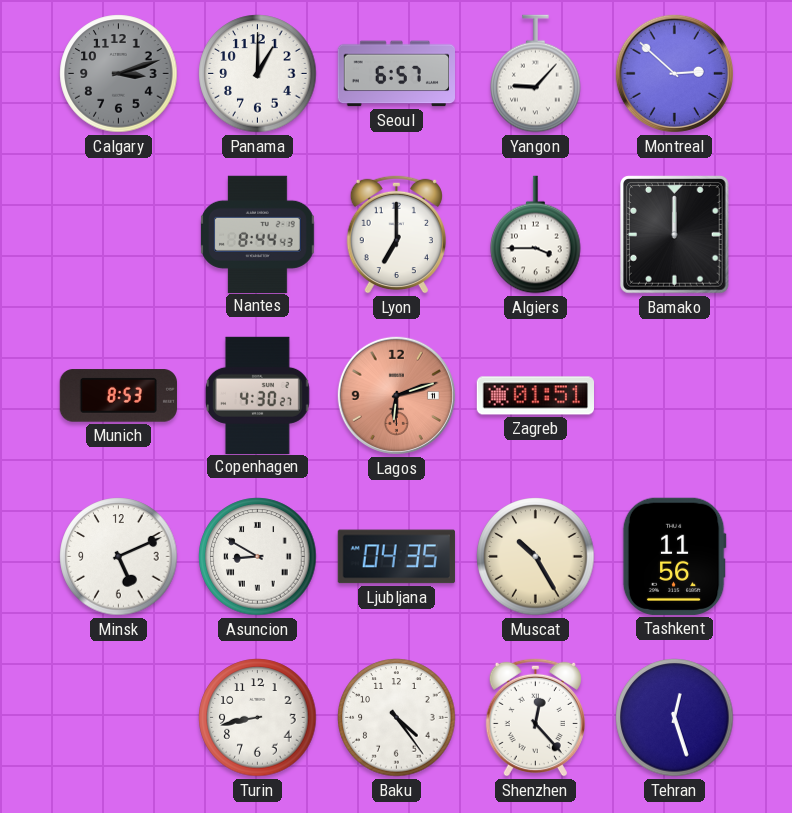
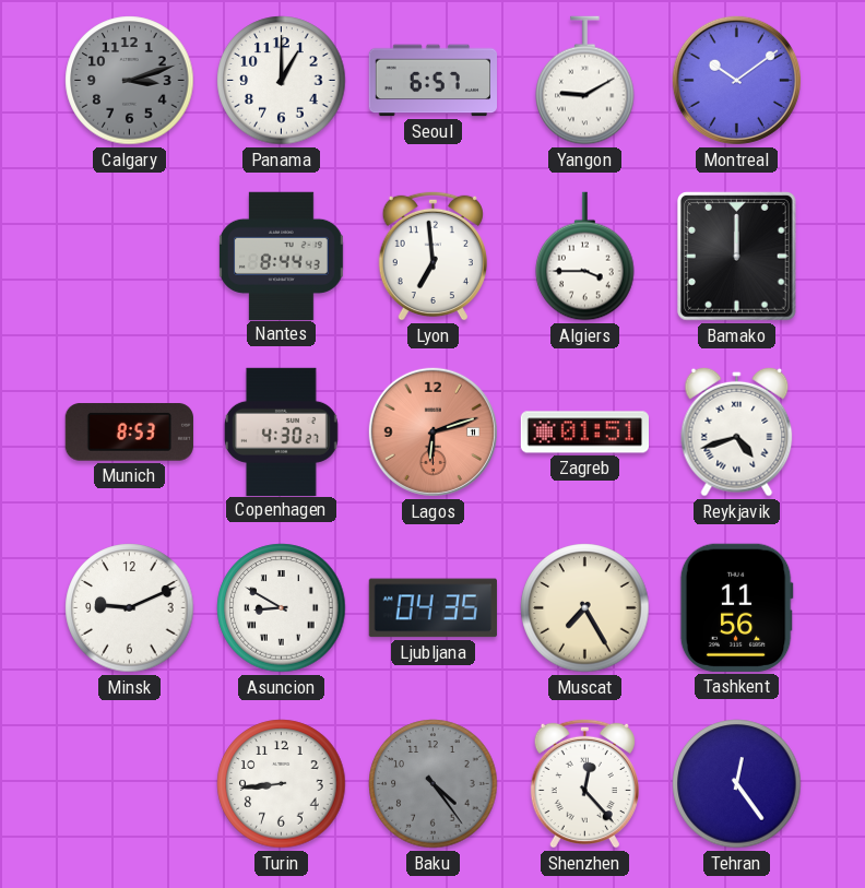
Yangon: 9:07 -> 9:10 (585, 81)
Montreal: 2:52 -> 10:09 (736, 80)
Lyon: 7:00 -> 6:59 (432, 256)
Reykjavik: none -> 4:42 (737, 431)
Minsk: 5:11 -> 9:11 (130, 608)
Muscat: 10:25 -> 7:25 (585, 608)
Turin: 8:43 -> 8:44 (282, 784)
Baku dial: white -> grey (434, 784)
Tehran: 12:27 -> 12:24 (737, 784)
